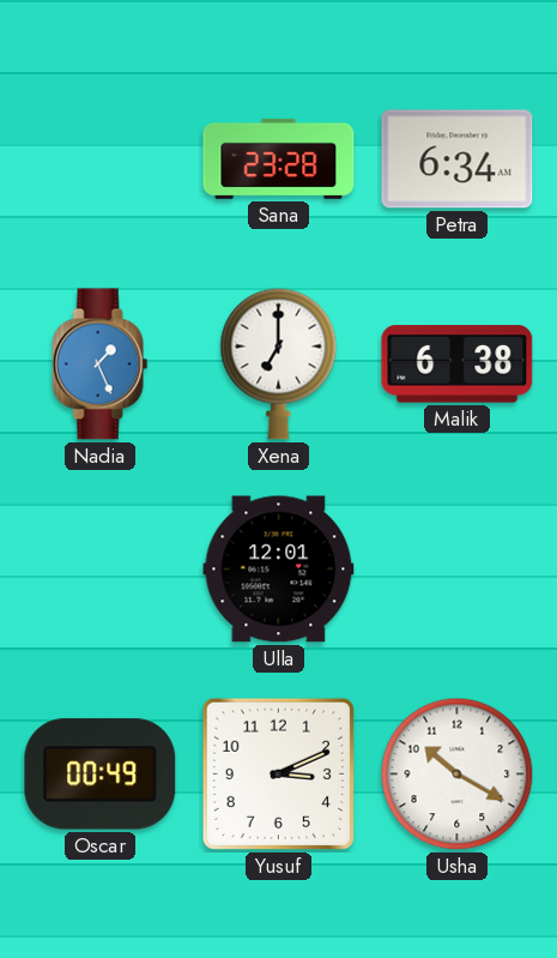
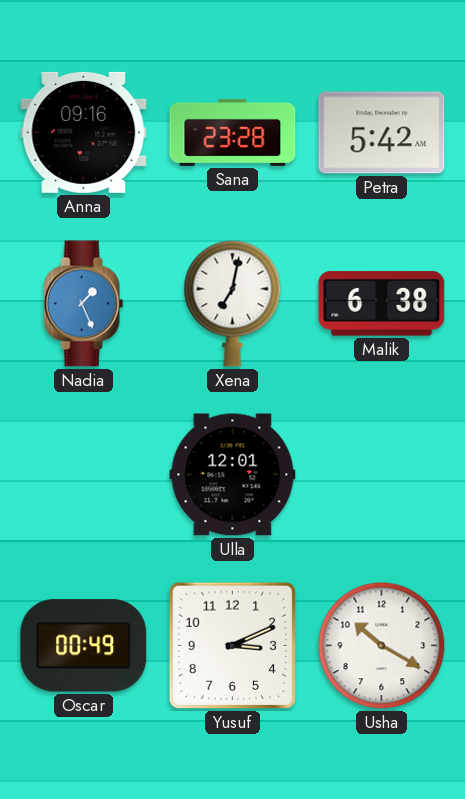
Anna: none -> 09:16 (84, 132)
Petra: 6:34 -> 5:42 (382, 133)
Xena: 7:00 -> 7:02 (233, 303)
